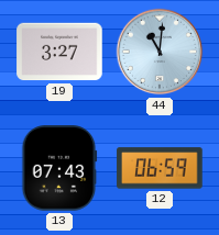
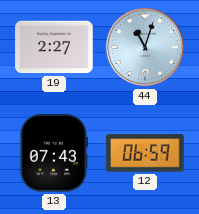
19: 3:27 -> 2:27 (54, 47)
44: 11:01 -> 11:03 (145, 47)
